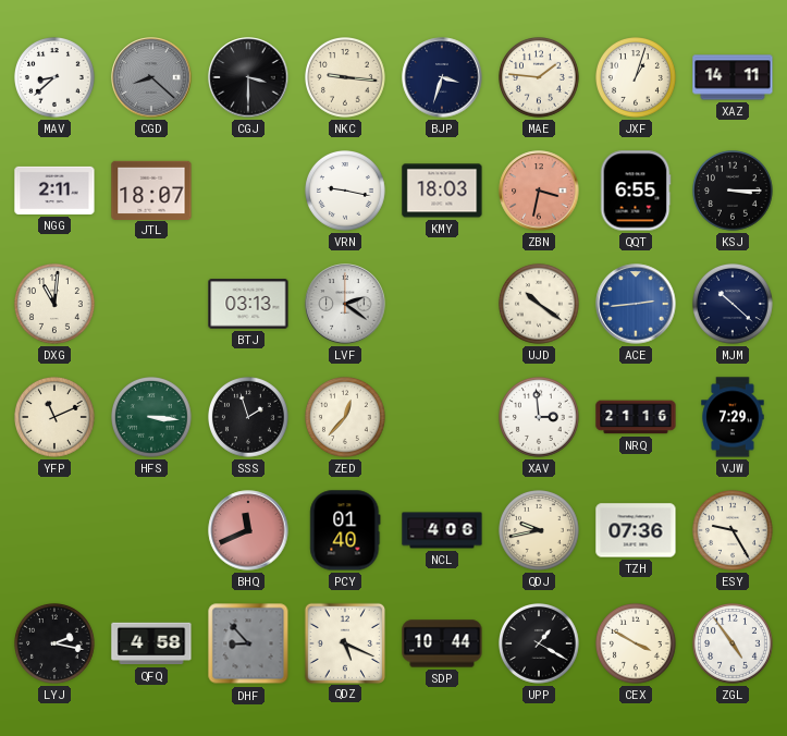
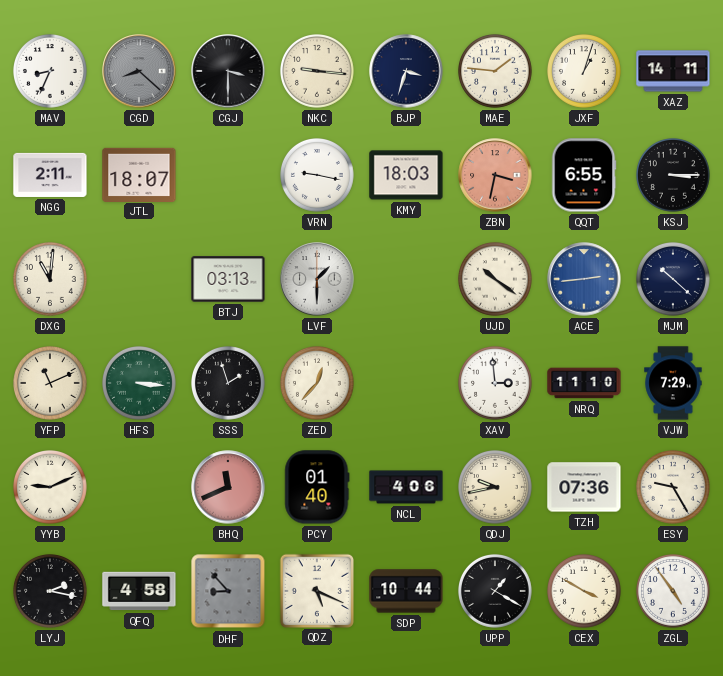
MAV: 8:38 -> 8:34 (51, 72)
LVF: 2:21 -> 1:30 (317, 279)
NRQ: 21:16 -> 11:10 (584, 383)
YYB: none -> 9:11 (51, 488)
